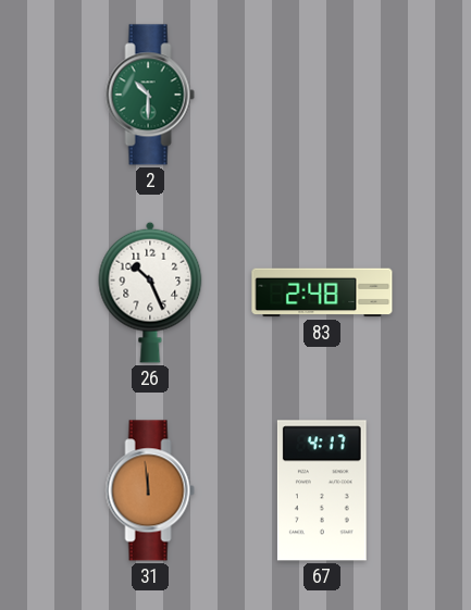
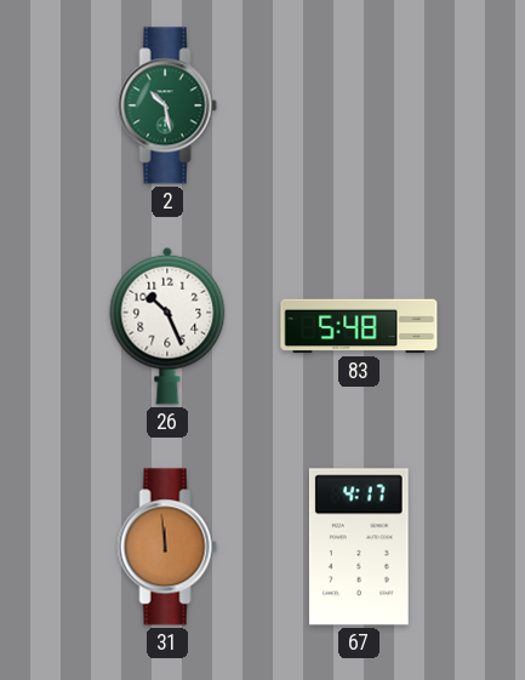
2: 10:30 -> 10:28 (167, 105)
83: 2:48 -> 5:48 (359, 326)
